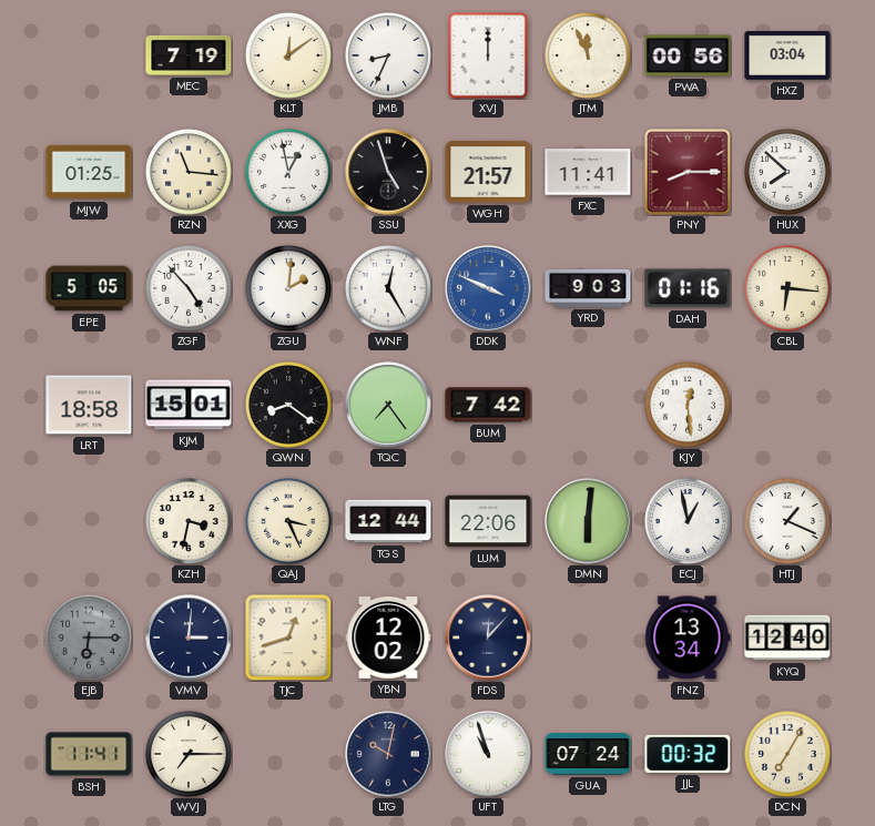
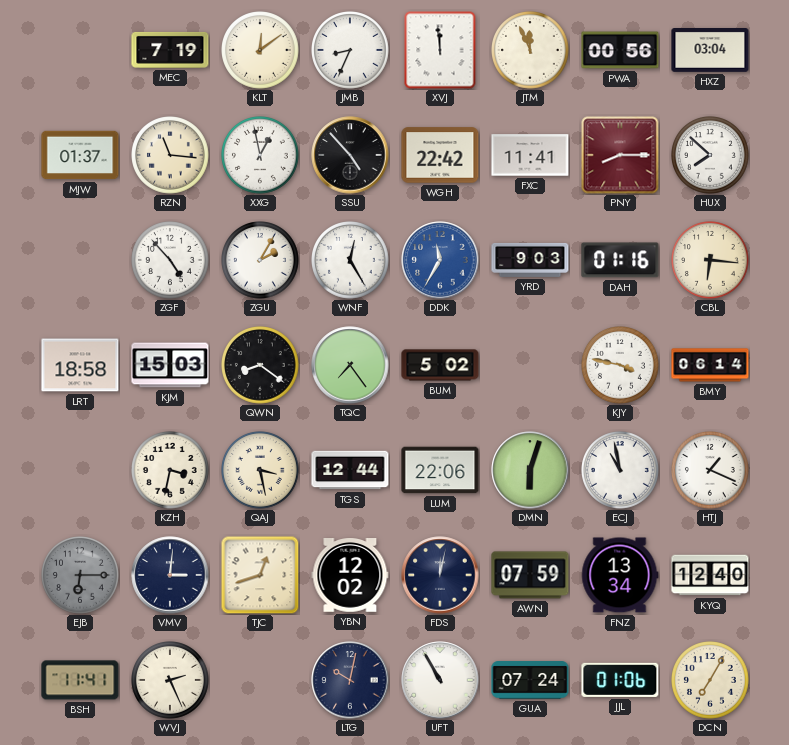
XVJ: 12:00 -> 11:59 (440, 50)
MJW: 01:25 -> 01:37 (80, 155)
SSU: 4:57 -> 4:53 (350, 155)
WGH: 21:57 -> 22:42 (440, 155)
EPE: 5:05 -> none (89, 288)
ZGU: 2:01 -> 2:05 (261, 261)
DDK: 3:49 -> 11:35 (440, 260)
KJM: 15:01 -> 15:03 (170, 365)
BUM: 7:42 -> 5:02 (440, 365)
KJY: 12:29 -> 3:47 (621, 366)
BMY: none -> 06:14 (710, 365)
QAJ: 3:26 -> 3:28 (261, 471)
DMN: 6:01 -> 6:03 (530, 470)
ECJ: 12:58 -> 10:58 (621, 471)
FDS: 12:07 -> 12:02 (440, 575)
AWN: none -> 07:59 (530, 575)
WVJ: 7:15 -> 2:26 (171, 681)
UFT: 10:57 -> 10:55 (440, 680)
JJL: 00:32 -> 01:06 (620, 680)
